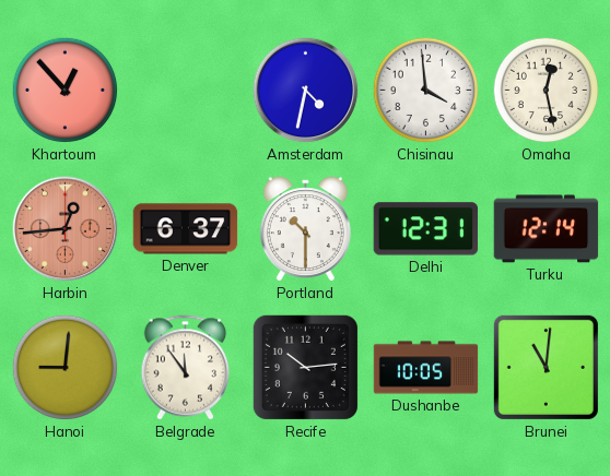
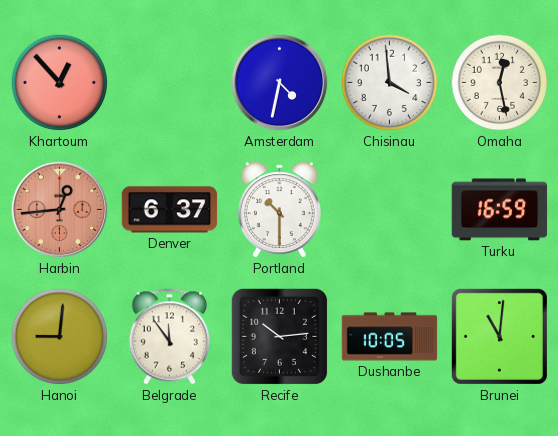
Delhi: 12:31 -> none (426, 229)
Turku: 12:14 -> 16:59 (500, 210)
